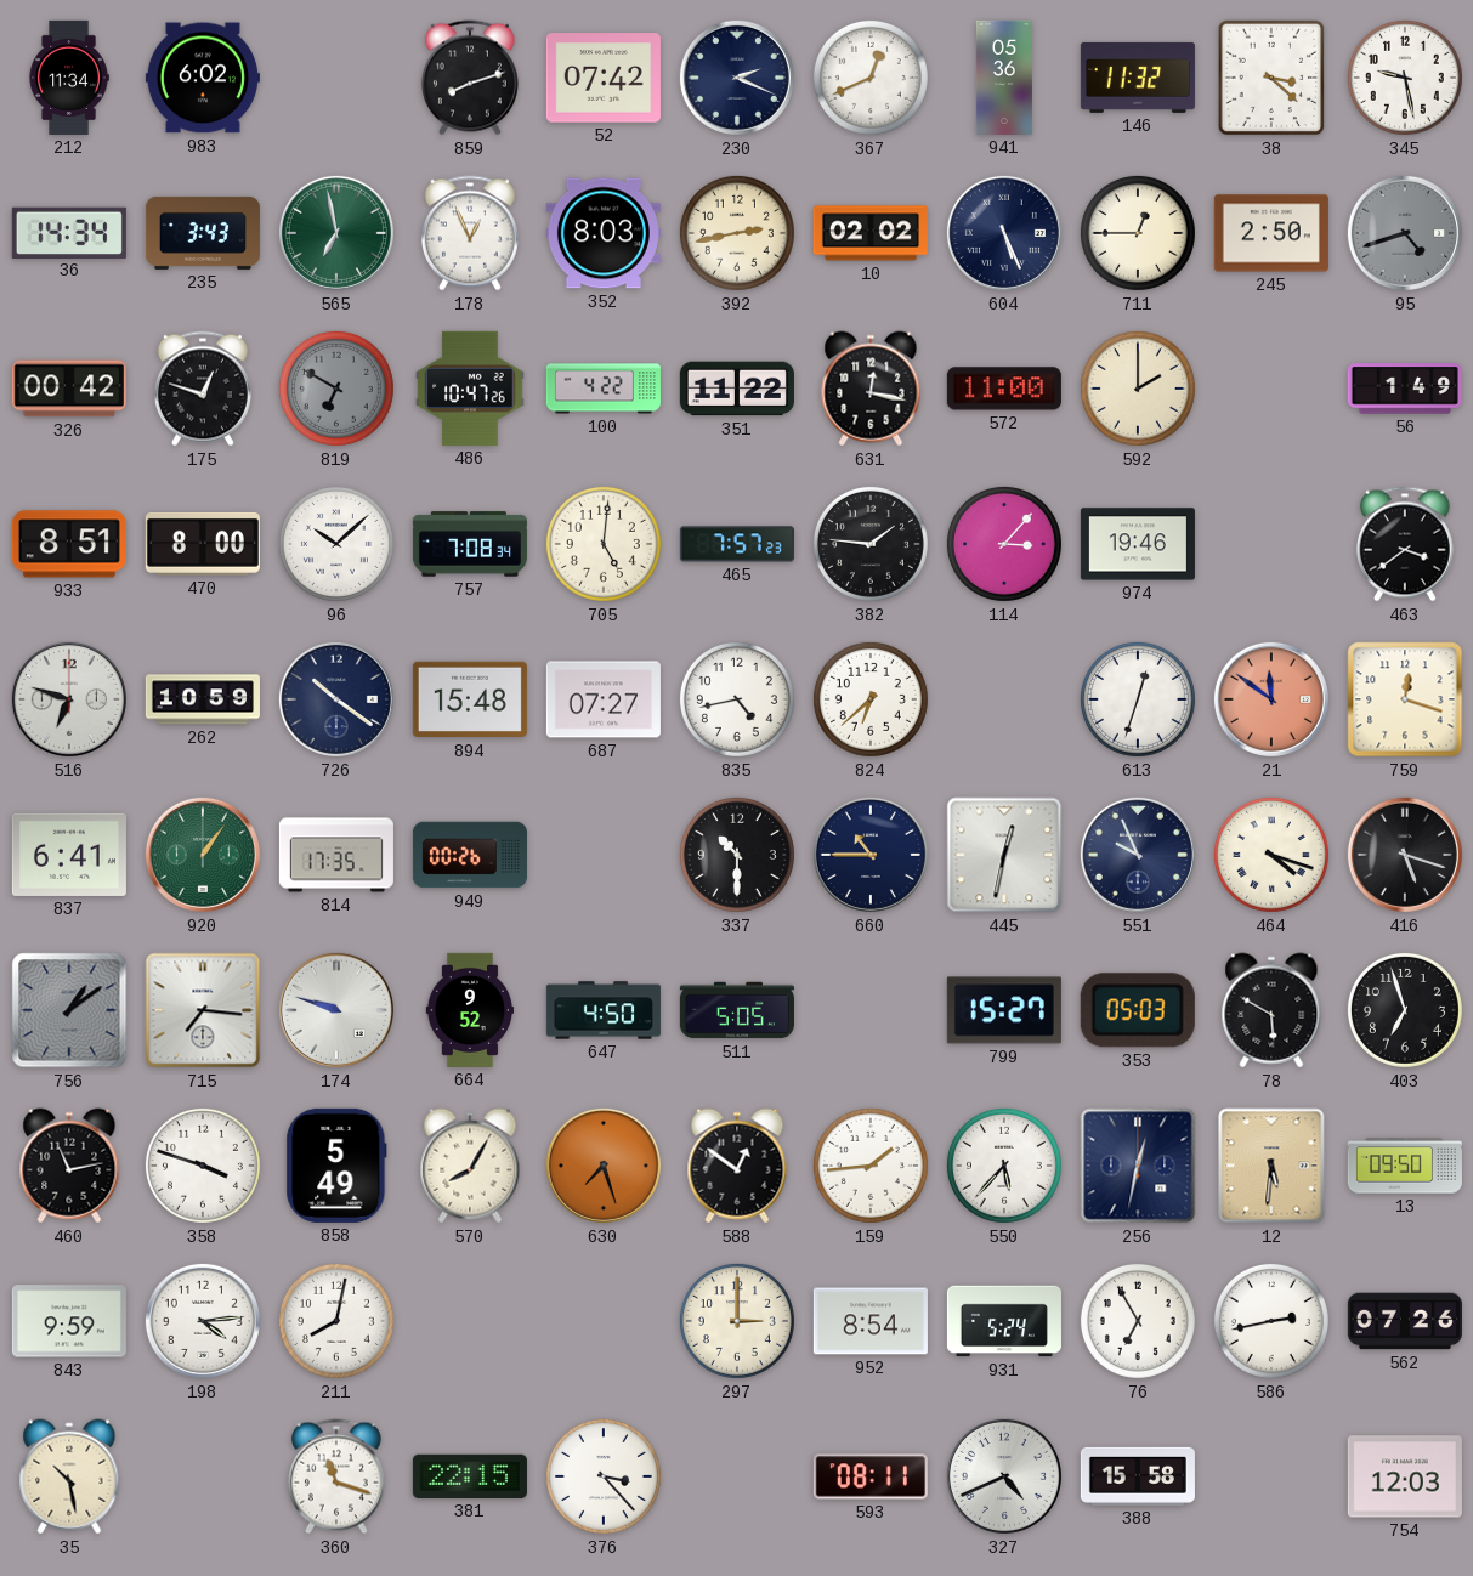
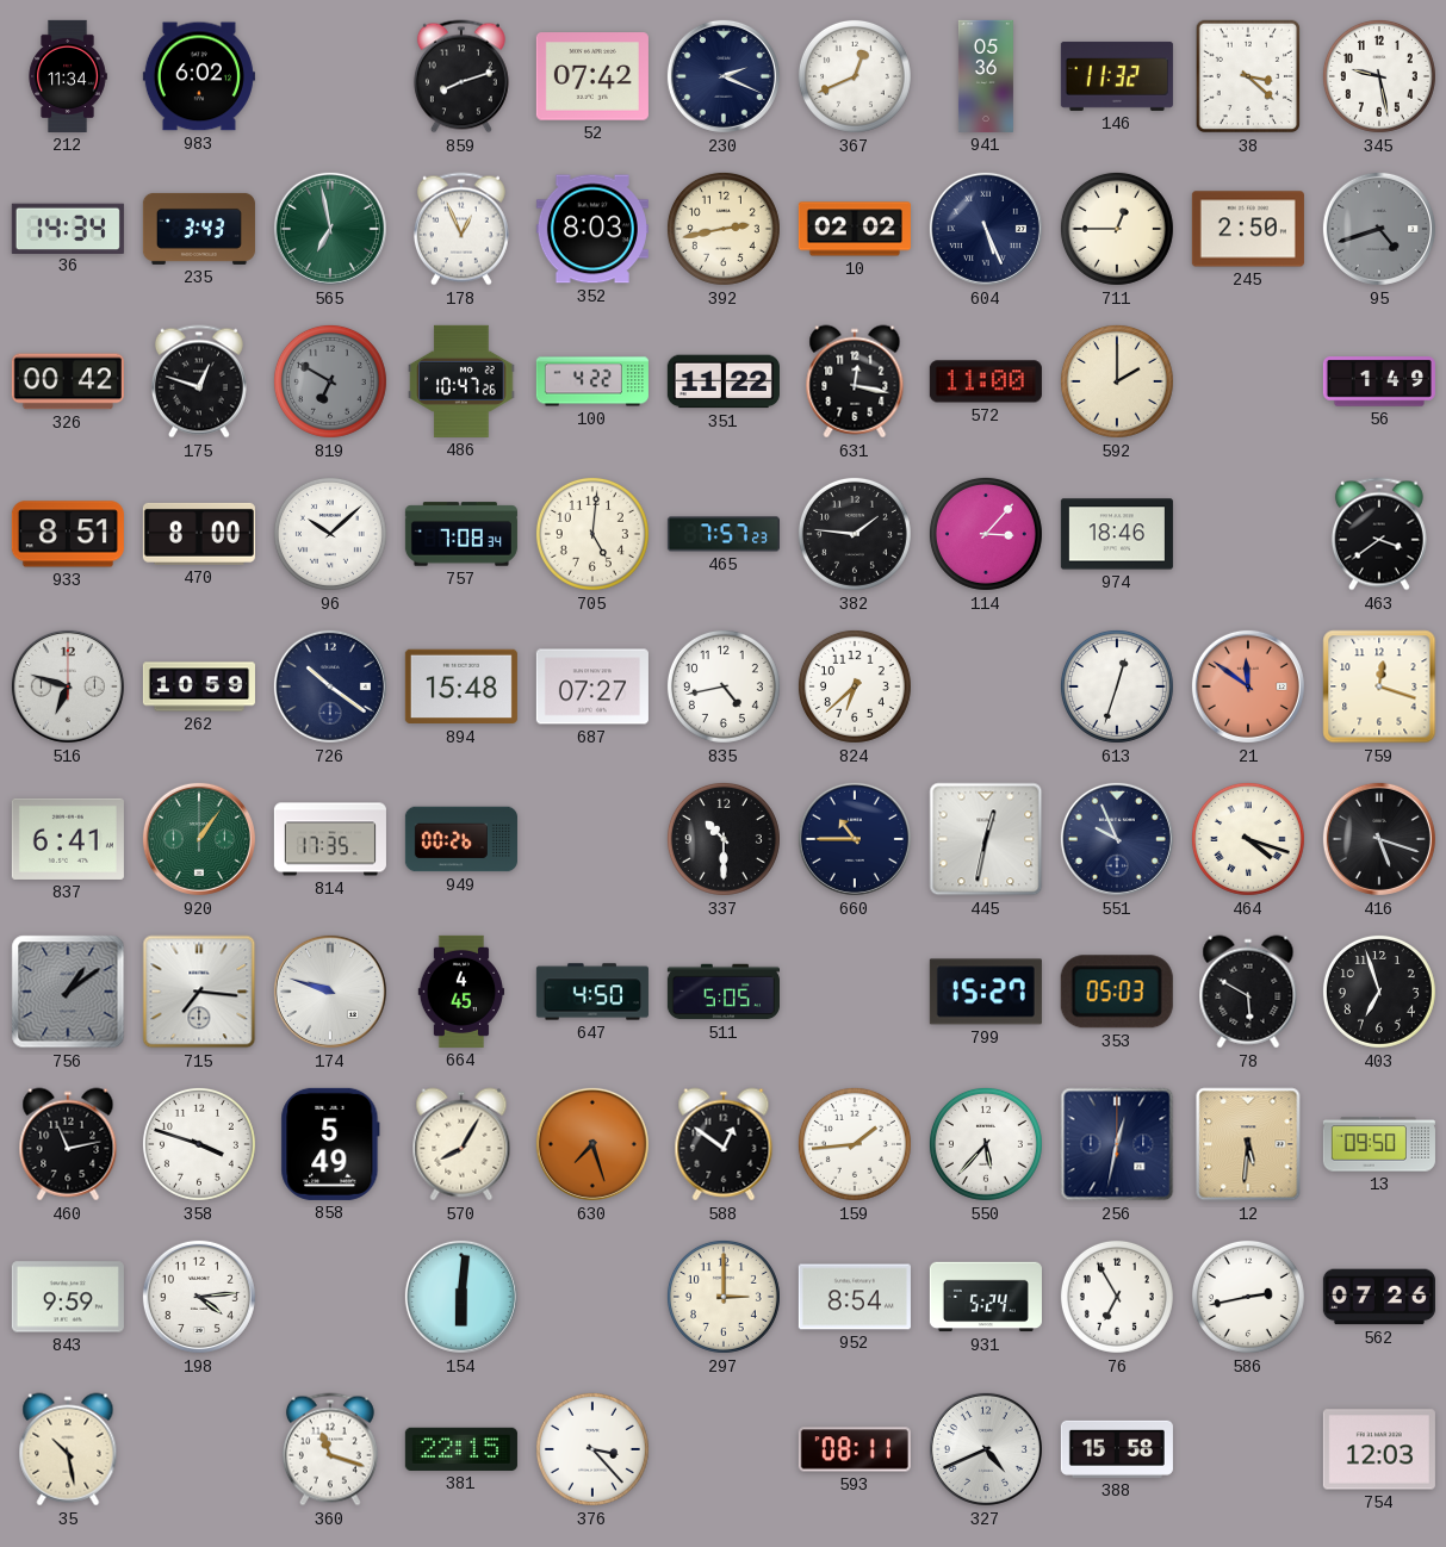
974: 19:46 -> 18:46 (1117, 534)
664: 9:52 -> 4:45 (460, 992)
211: 8:02 -> none (336, 1321)
154: none -> 6:01 (461, 1297)
